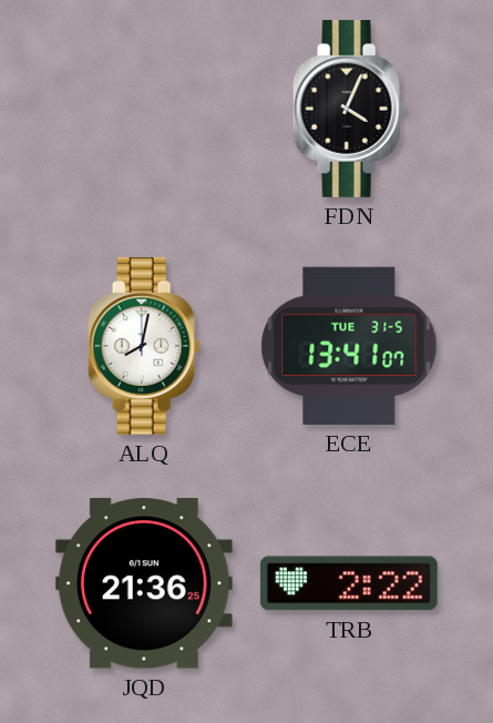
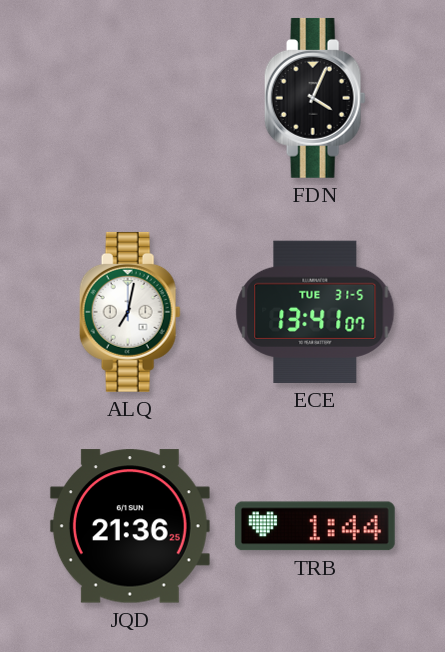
ALQ: 8:02 -> 7:02 (130, 312)
TRB: 2:22 -> 1:44 (315, 526)
